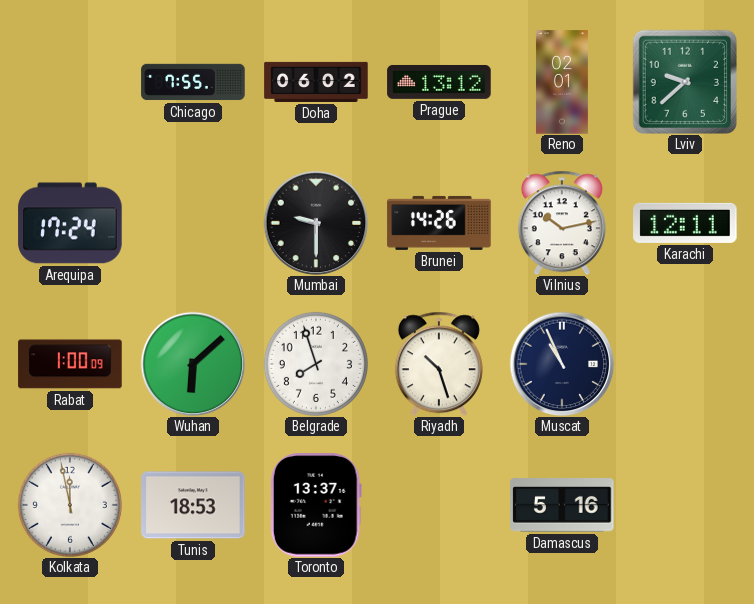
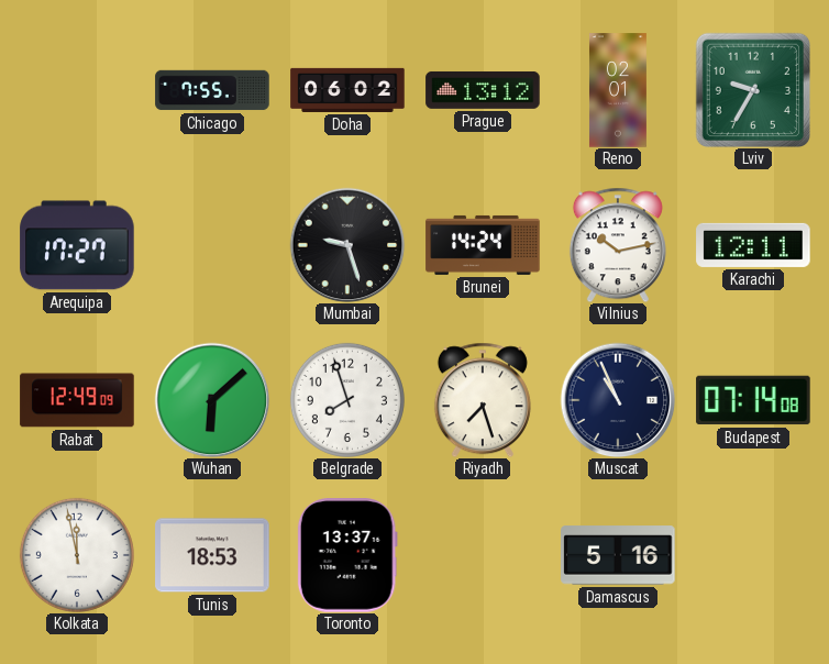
Lviv: 9:38 -> 9:35 (752, 89)
Arequipa: 17:24 -> 17:27 (77, 245)
Mumbai: 9:30 -> 9:27 (347, 245)
Brunei: 14:26 -> 14:24 (483, 245)
Rabat: 1:00 -> 12:49 (77, 400)
Riyadh: 10:27 -> 7:27 (483, 400)
Budapest: none -> 07:14 (753, 400)
